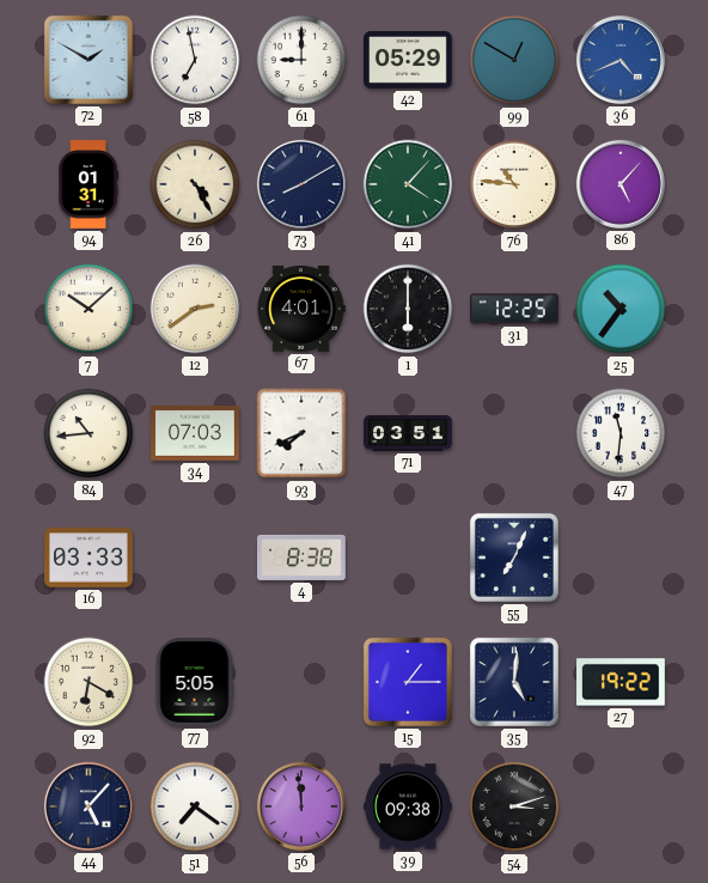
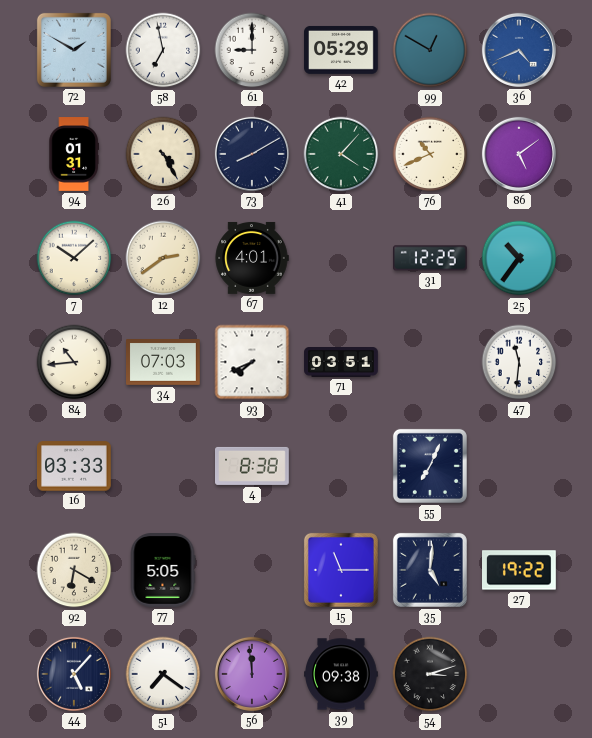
76: 10:46 -> 10:41 (430, 154)
86: 5:07 -> 5:09 (519, 154)
1: 6:00 -> none (408, 309)
15: 1:15 -> 11:15 (341, 570)
